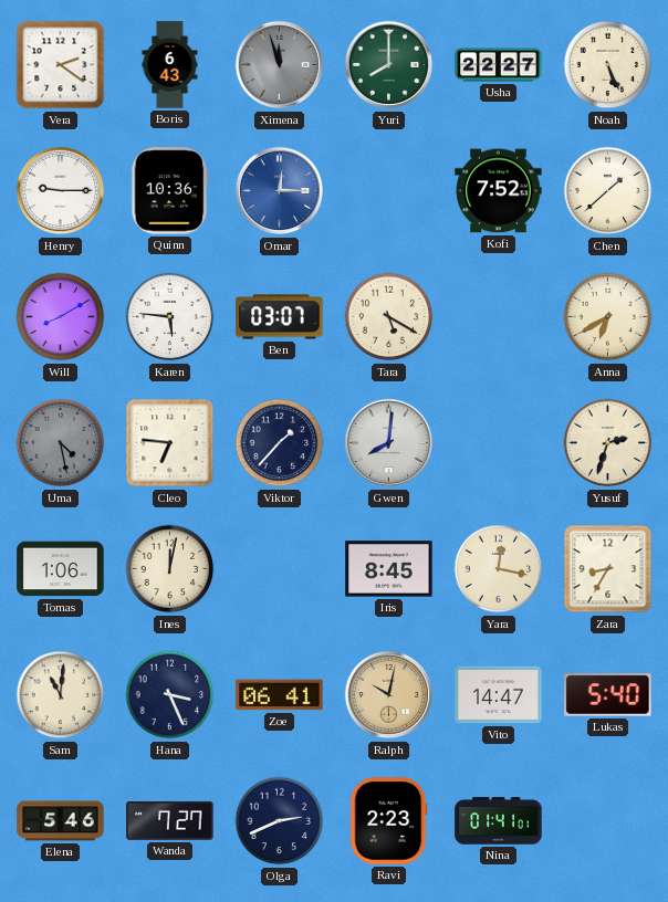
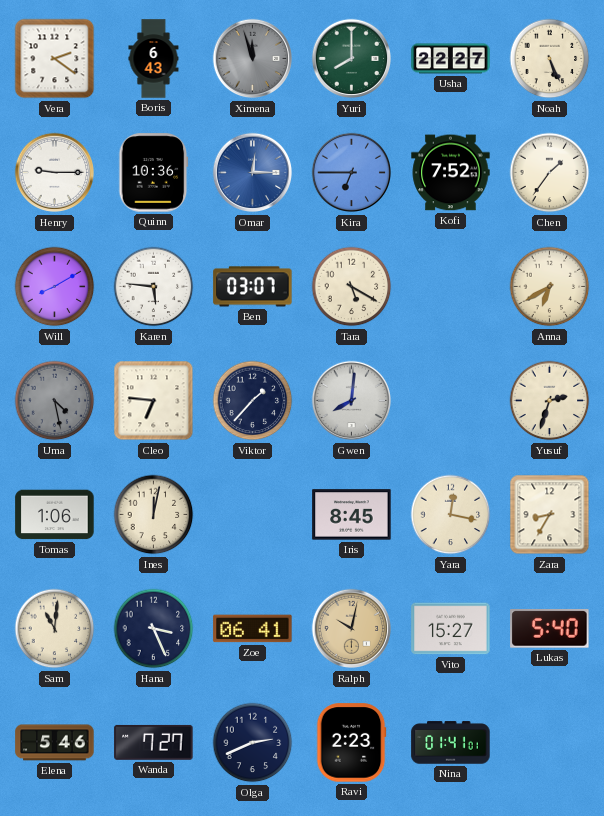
Kira: none -> 6:45 (352, 173)
Chen: 1:38 -> 1:36 (550, 173)
Vito: 14:47 -> 15:27 (451, 629)
